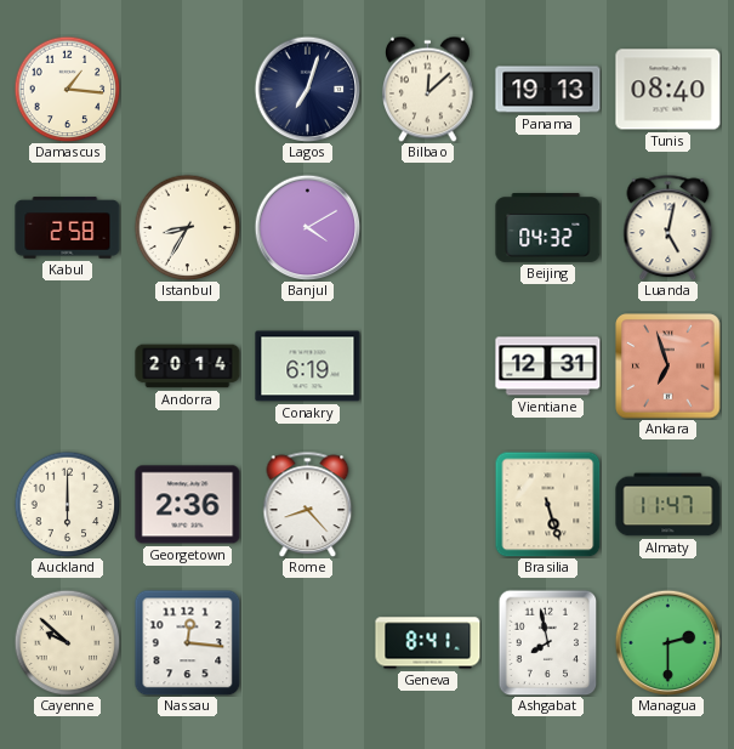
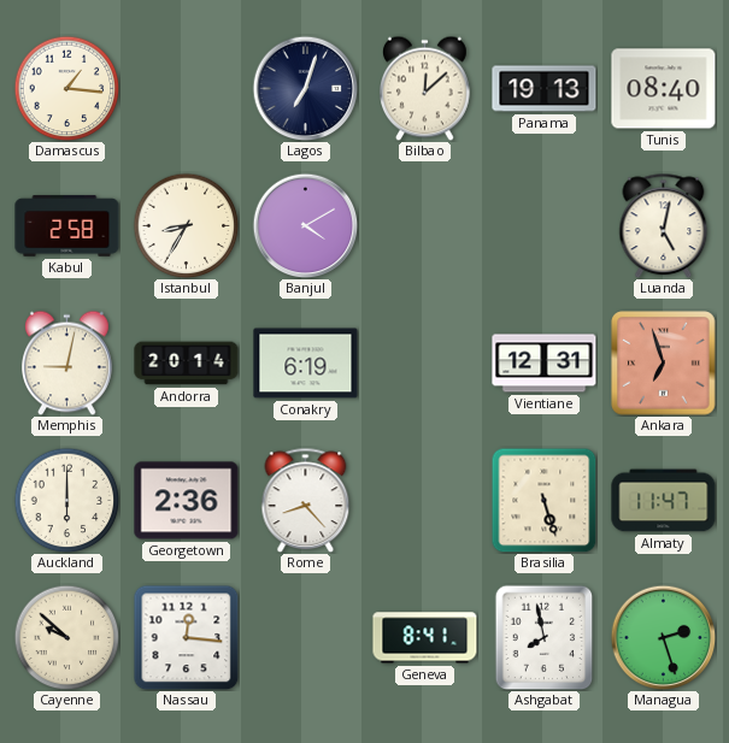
Beijing: 04:32 -> none (548, 228)
Memphis: none -> 9:02 (67, 362)
Managua: 2:30 -> 2:27 (663, 637)
